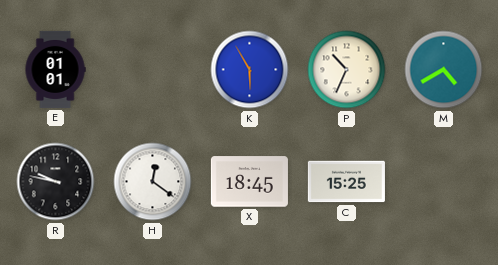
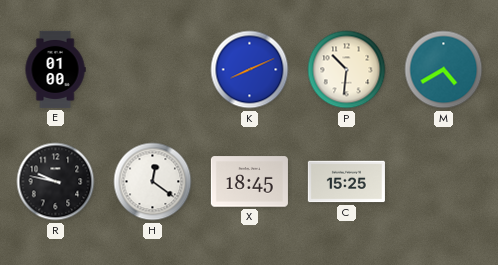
E: 01:01 -> 01:00 (55, 69)
K: 5:55 -> 8:11 (250, 70)
P: 10:34 -> 10:31 (347, 70)
